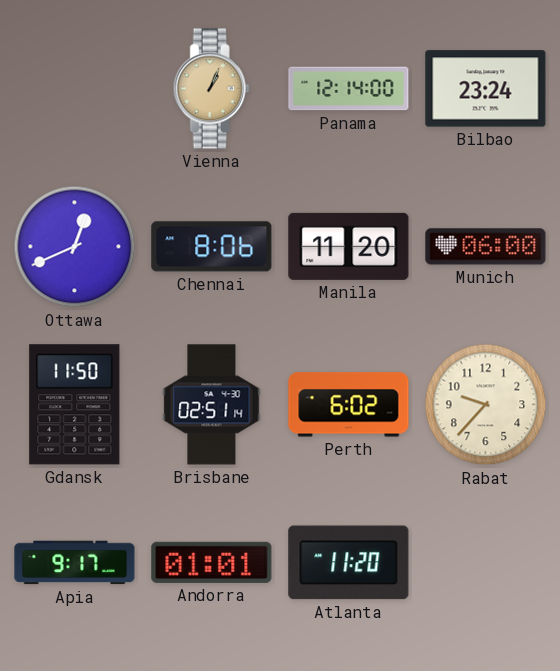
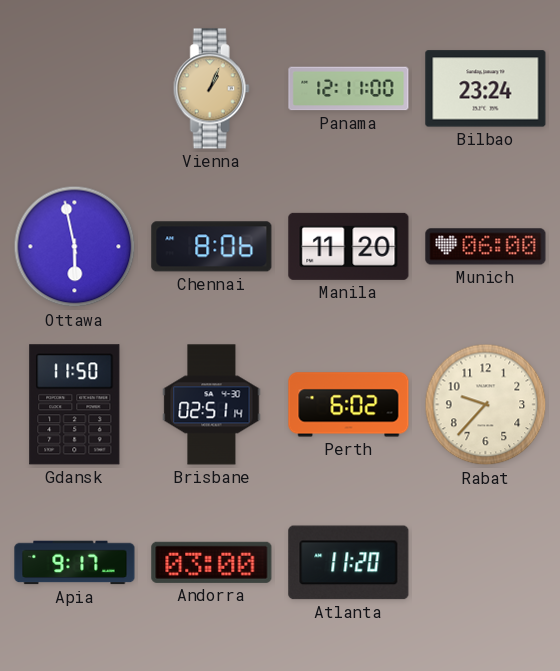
Panama: 12:14 -> 12:11 (349, 89)
Ottawa: 12:41 -> 5:58 (75, 247)
Andorra: 01:01 -> 03:00 (212, 562)
